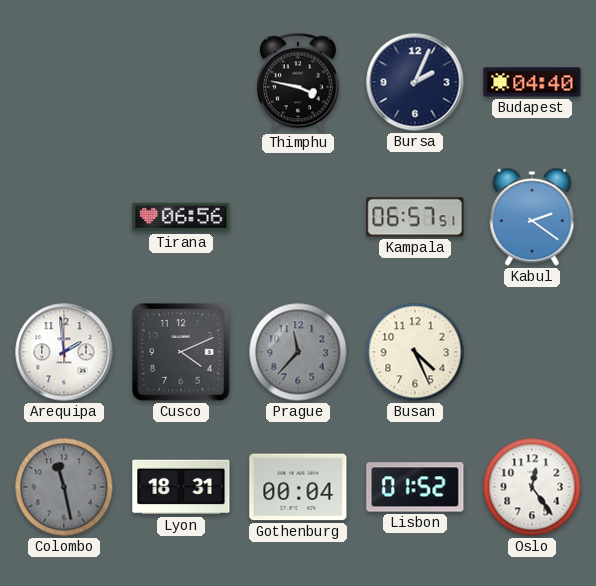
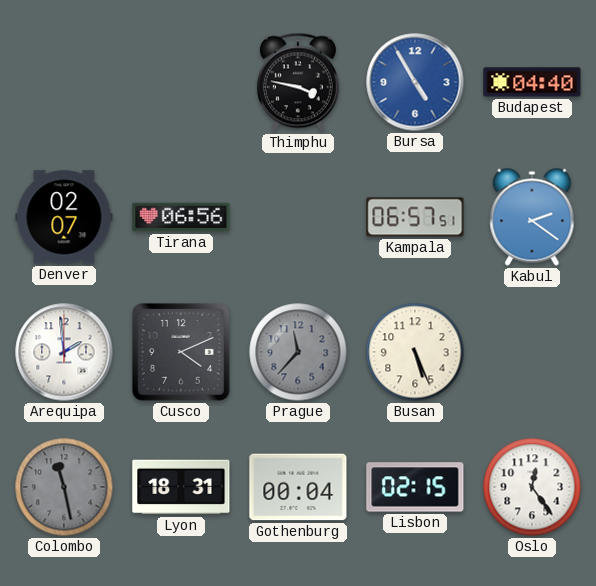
Bursa: 2:04 -> 4:55 (415, 82)
Bursa dial: navy -> blue (415, 82)
Denver: none -> 02:07 (64, 217)
Busan: 4:26 -> 5:26 (415, 352)
Lisbon: 01:52 -> 02:15 (415, 487)
